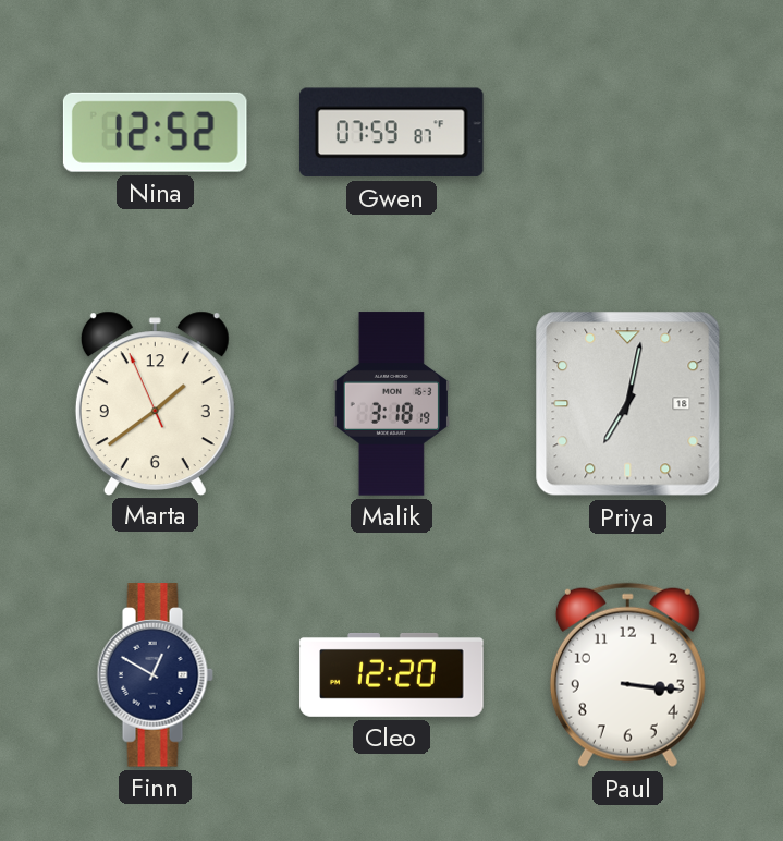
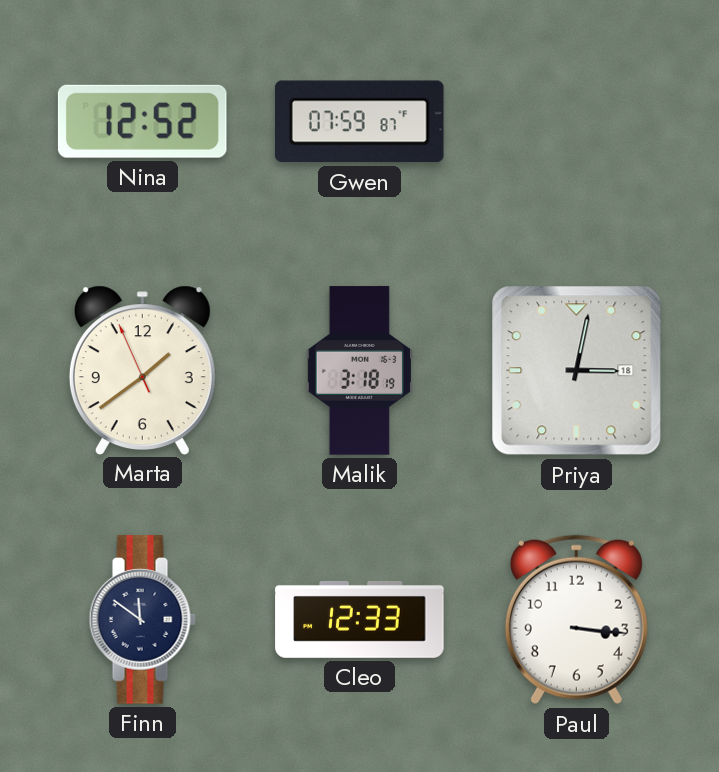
Priya: 7:02 -> 3:02 (577, 371)
Finn: 12:50 -> 11:51 (142, 620)
Cleo: 12:20 -> 12:33 (360, 619)
